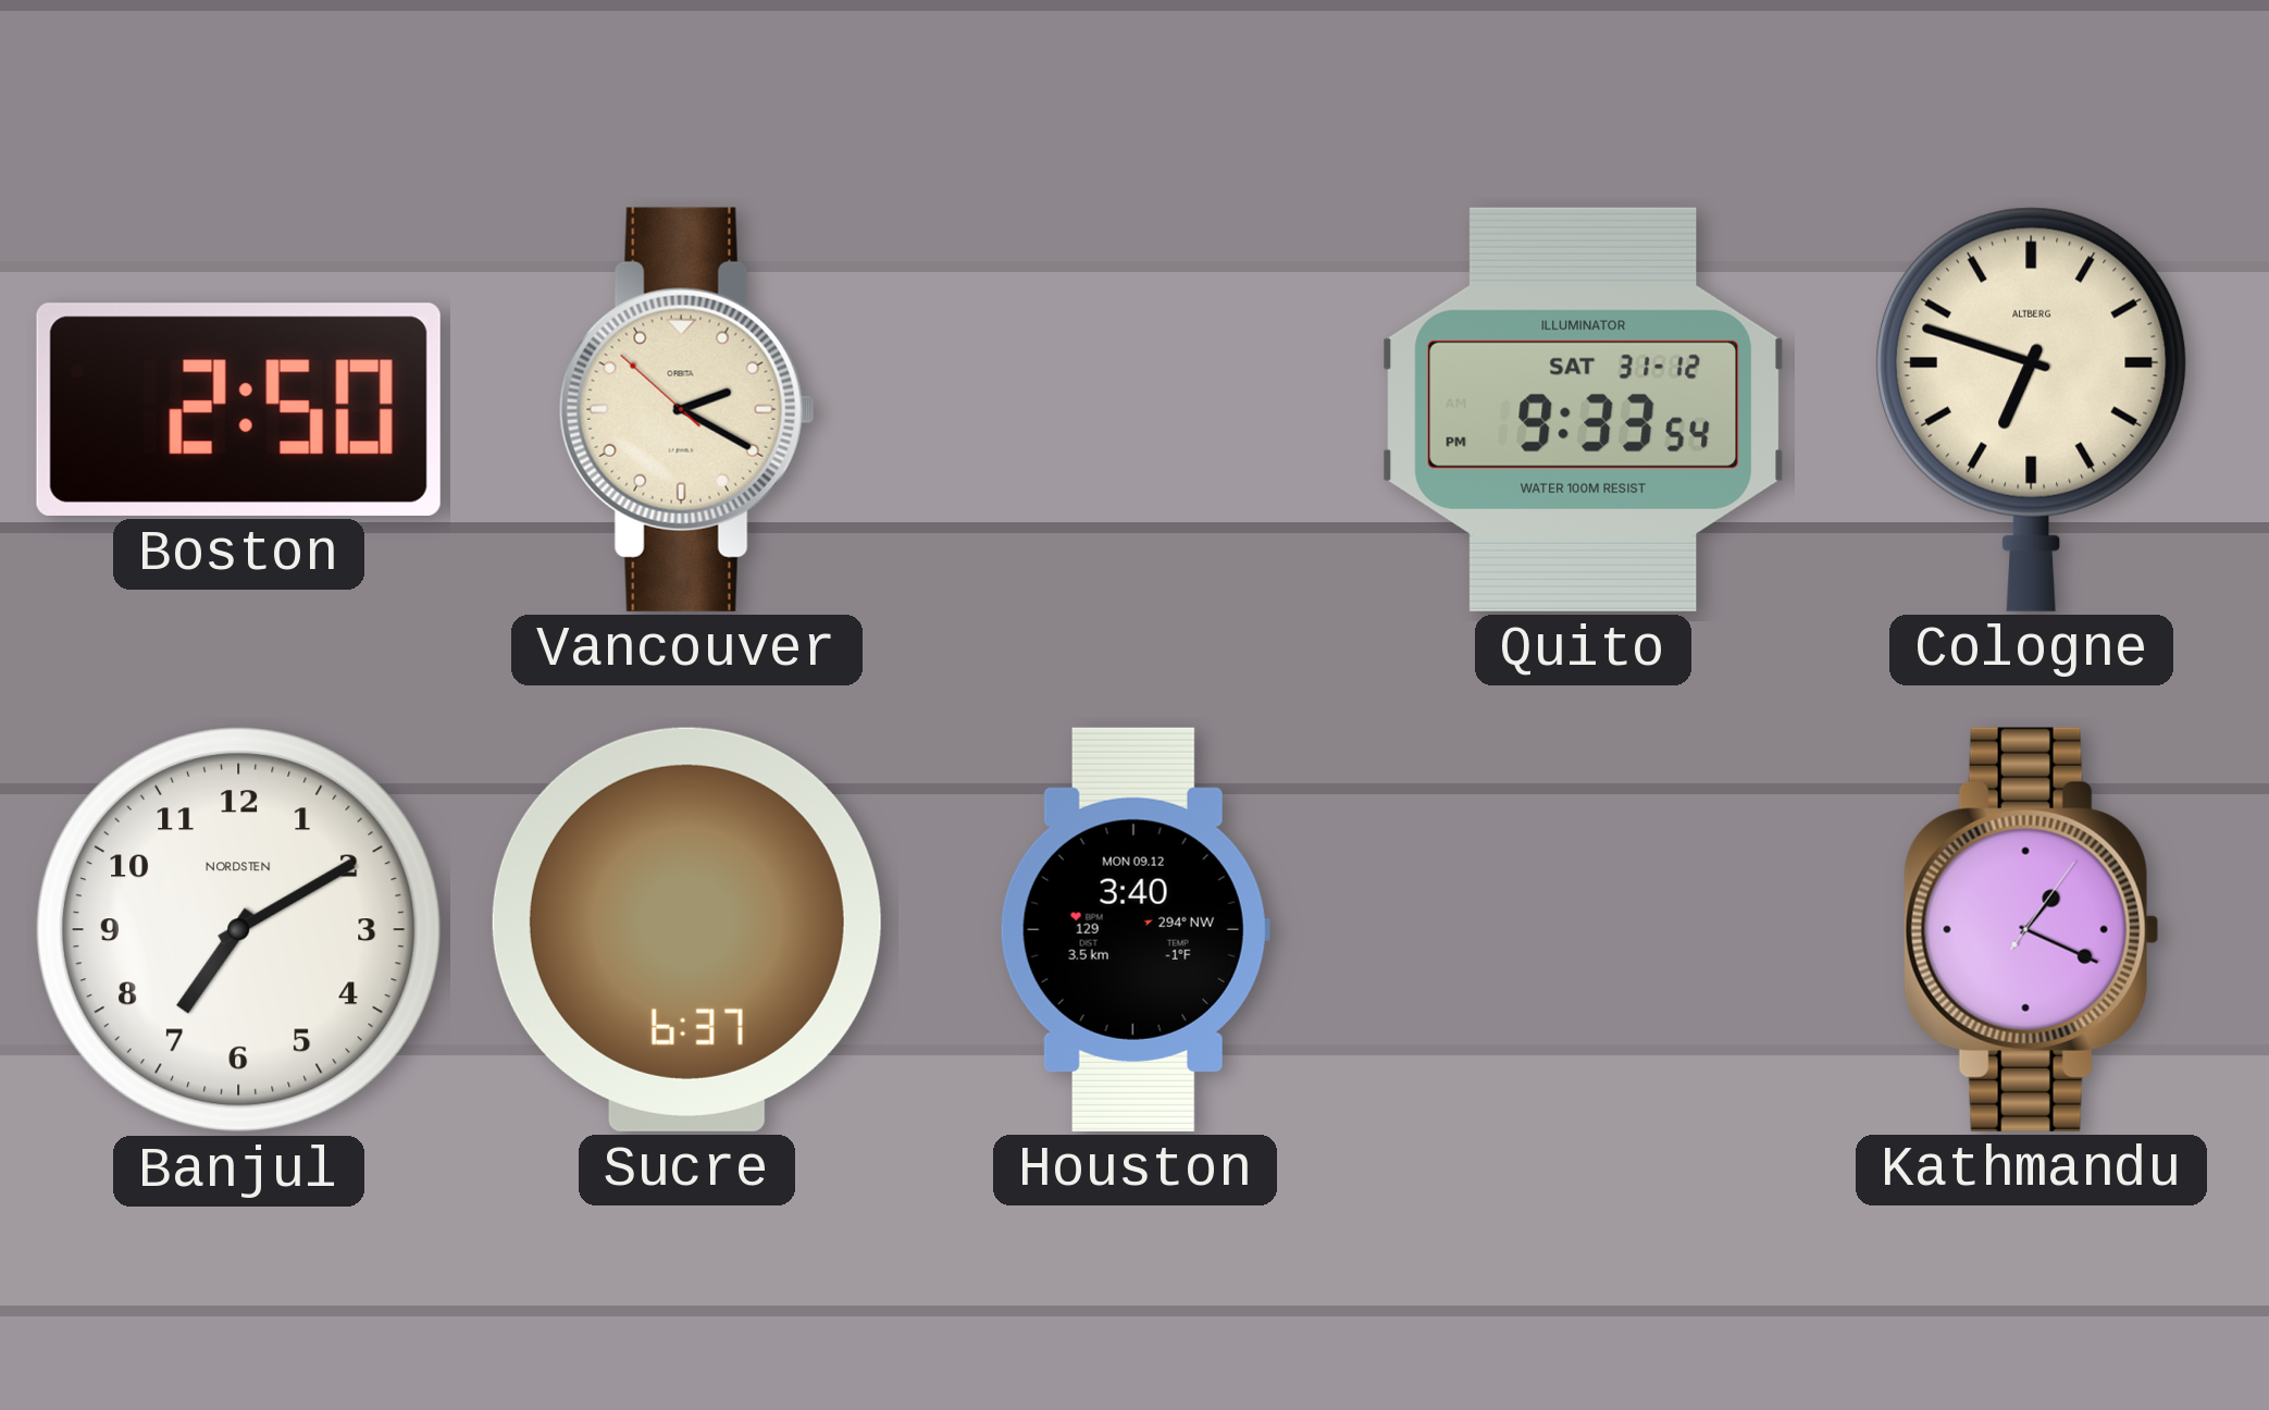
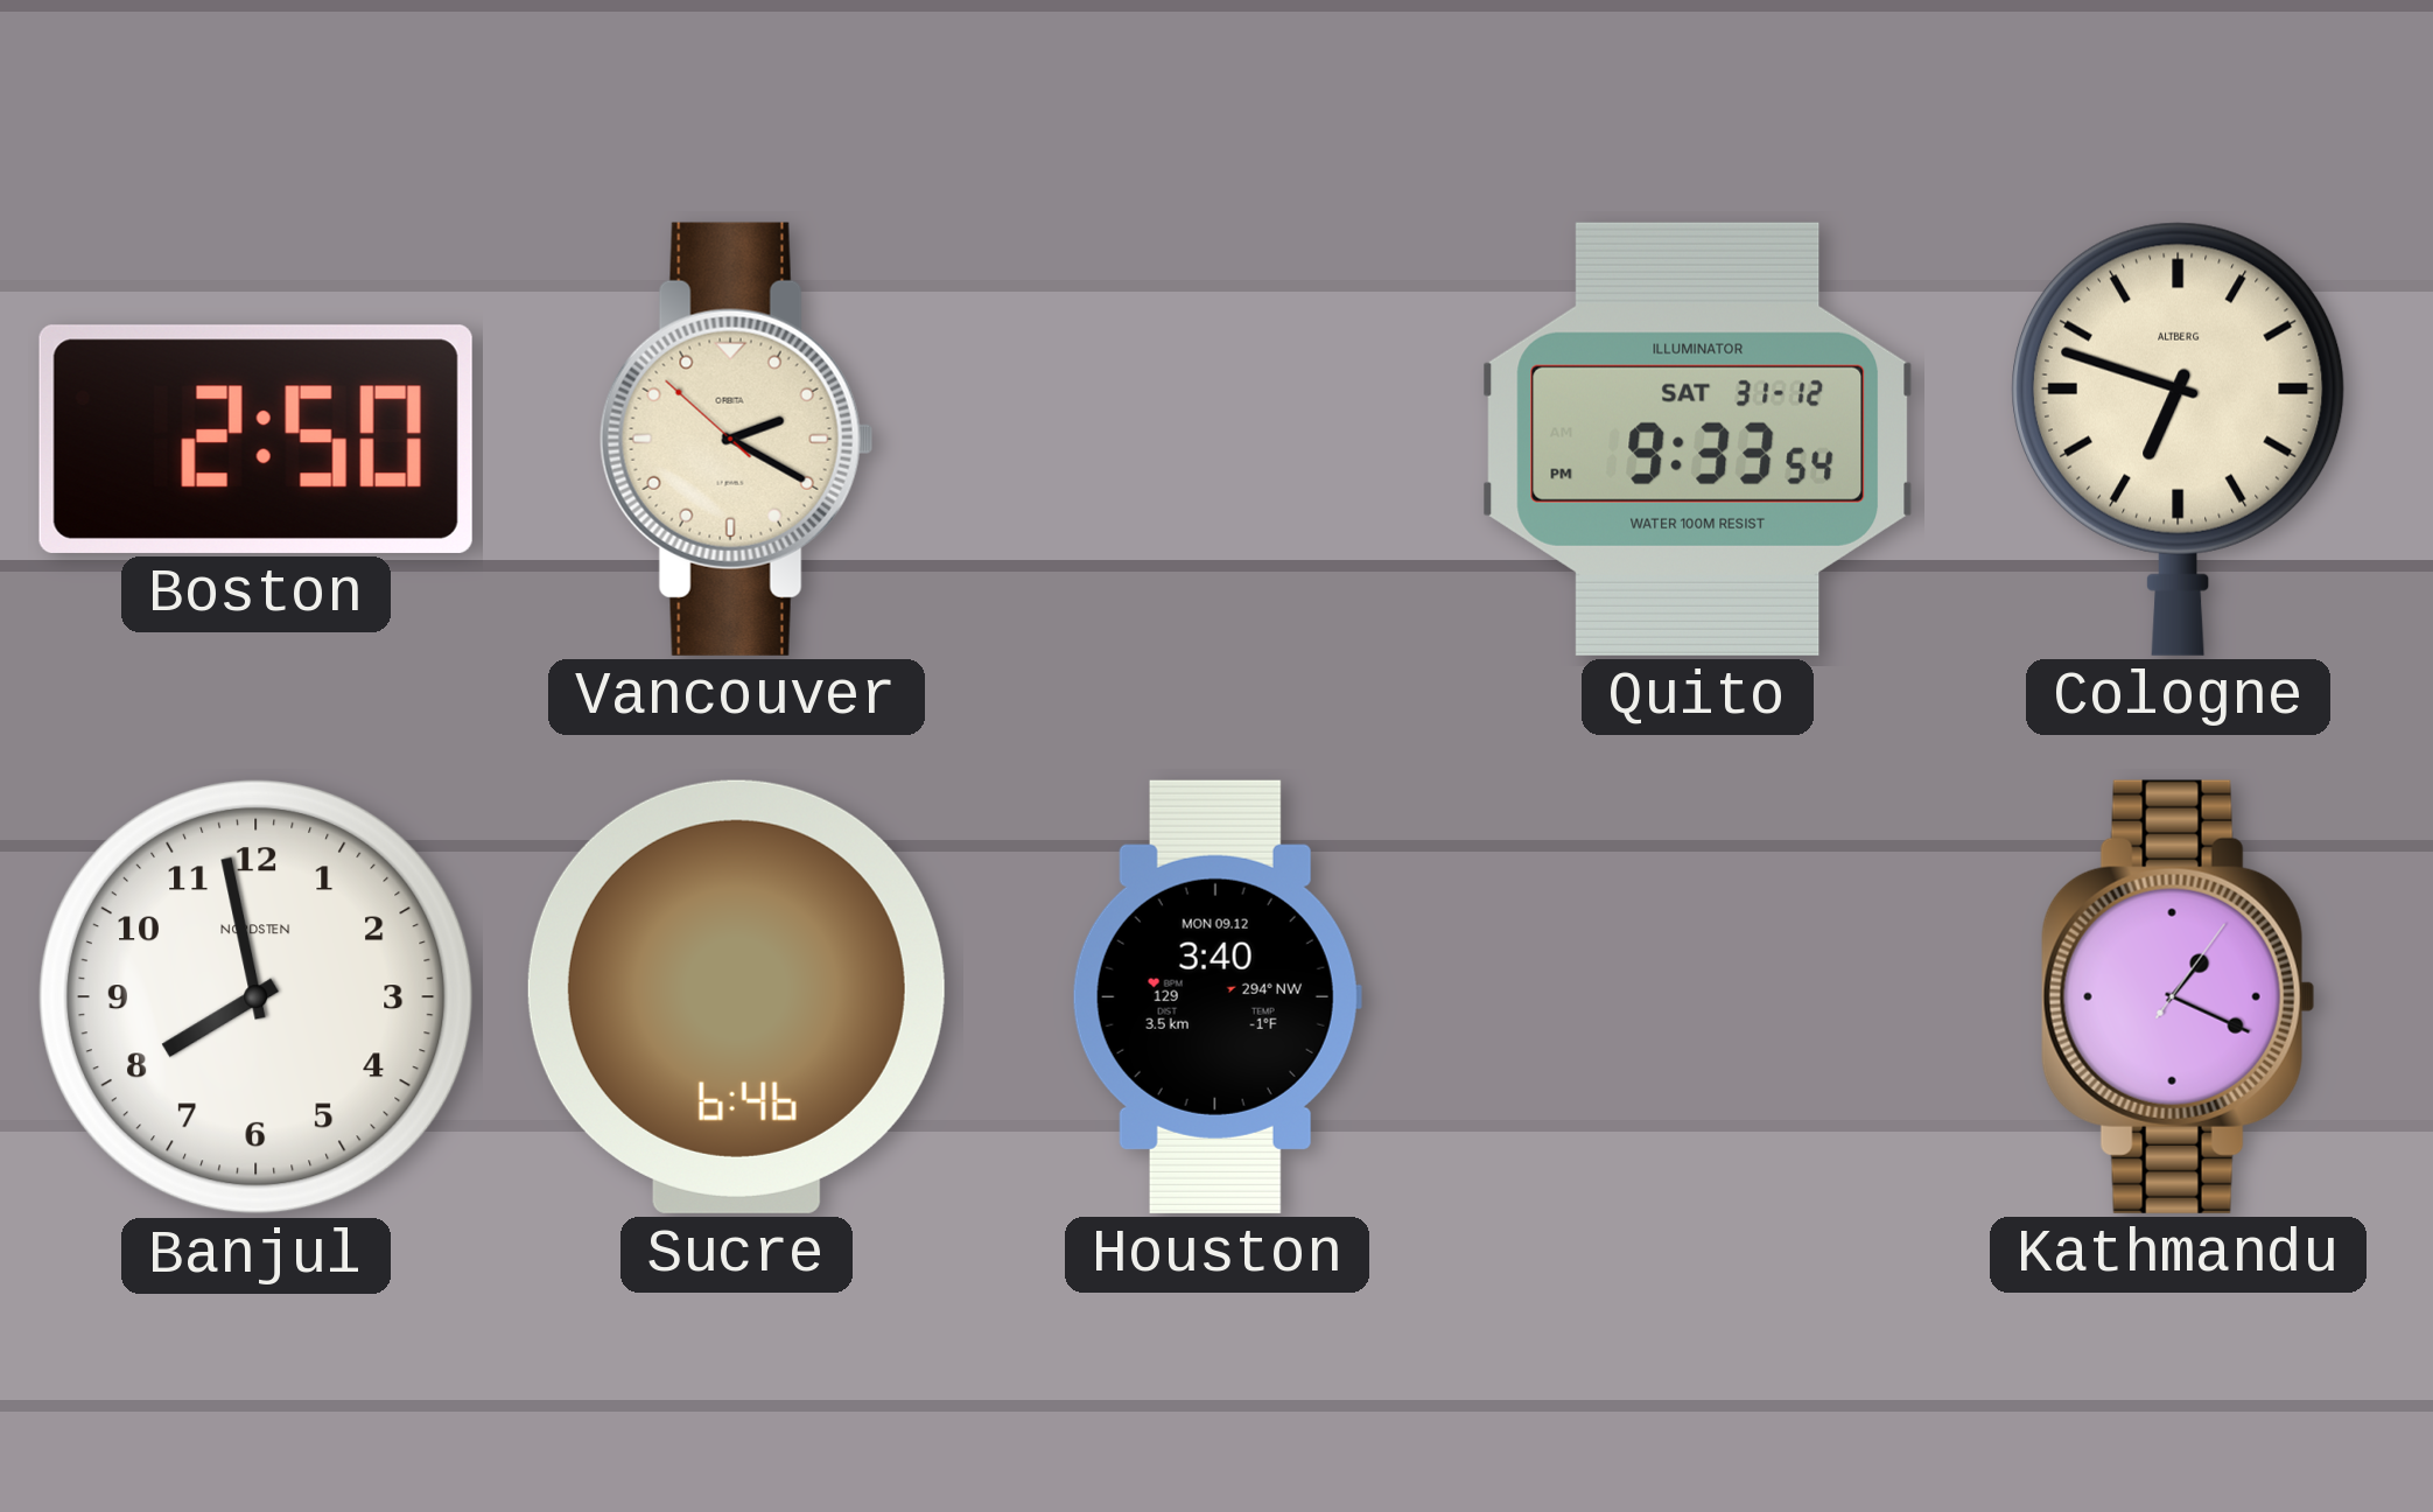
Banjul: 7:10 -> 7:58 (255, 996)
Sucre: 6:37 -> 6:46 (736, 996)
